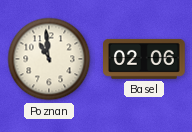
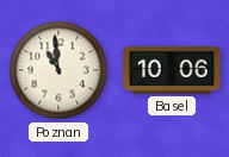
Basel: 02:06 -> 10:06 (173, 70)
